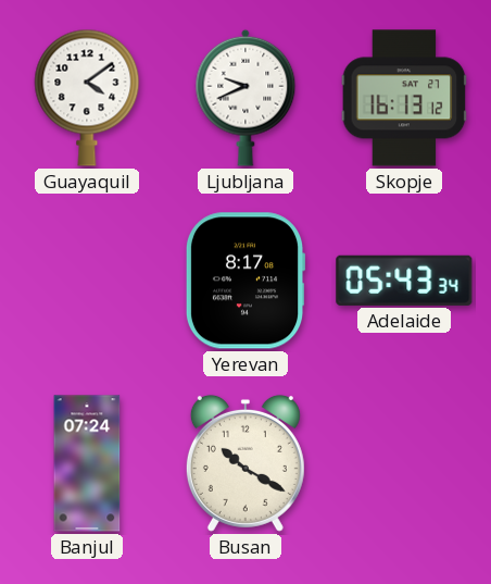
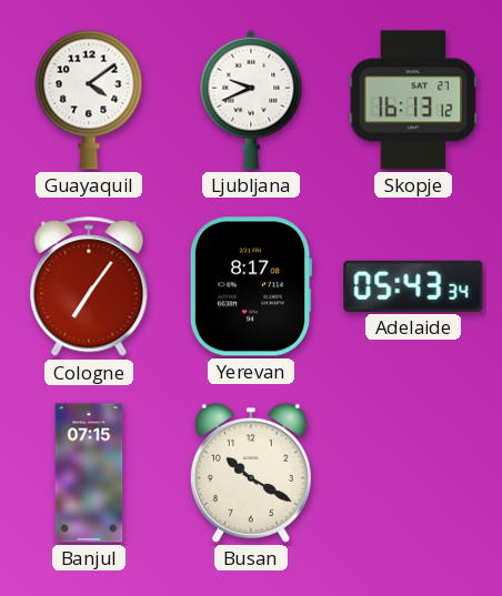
Cologne: none -> 7:06 (89, 287)
Banjul: 07:24 -> 07:15 (89, 473)
